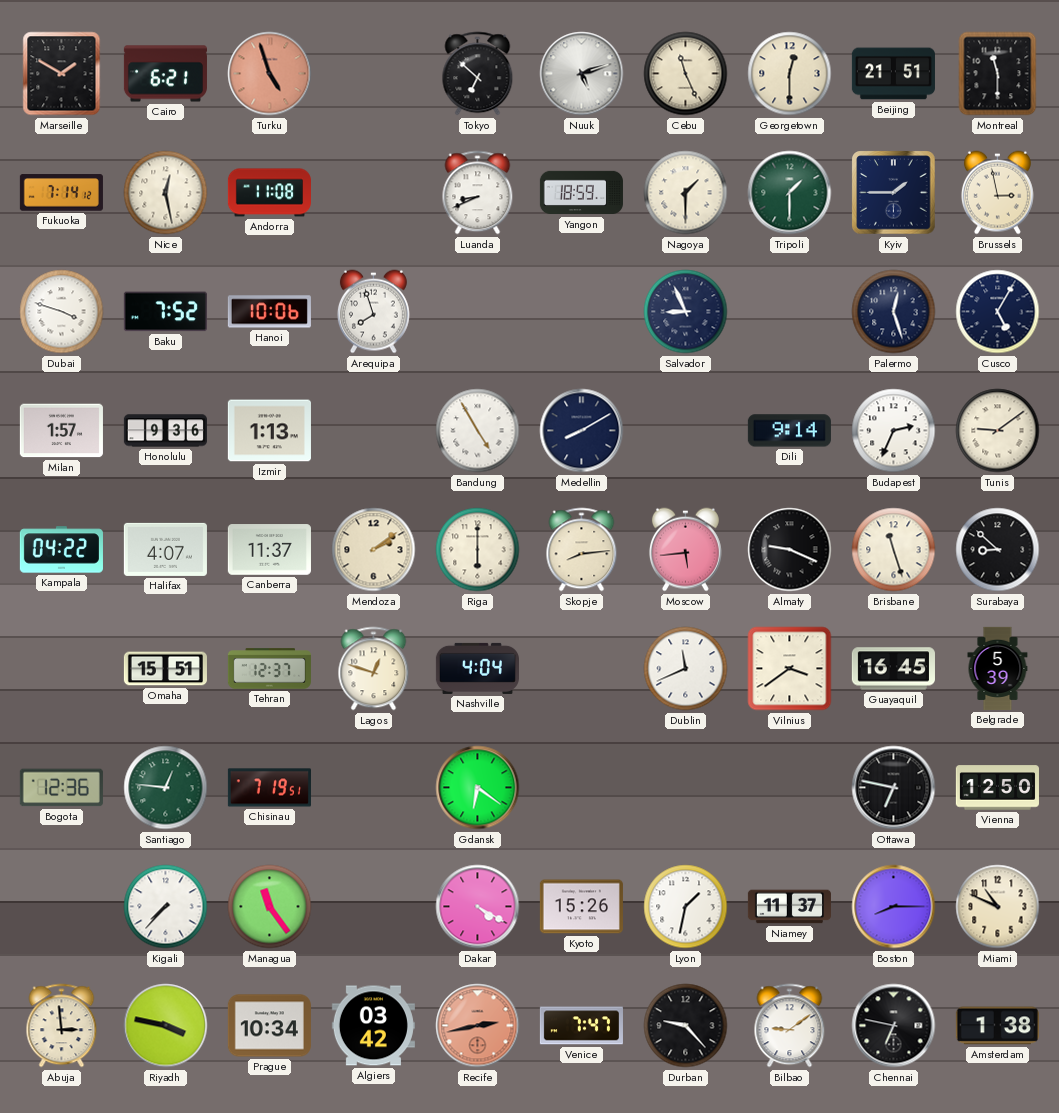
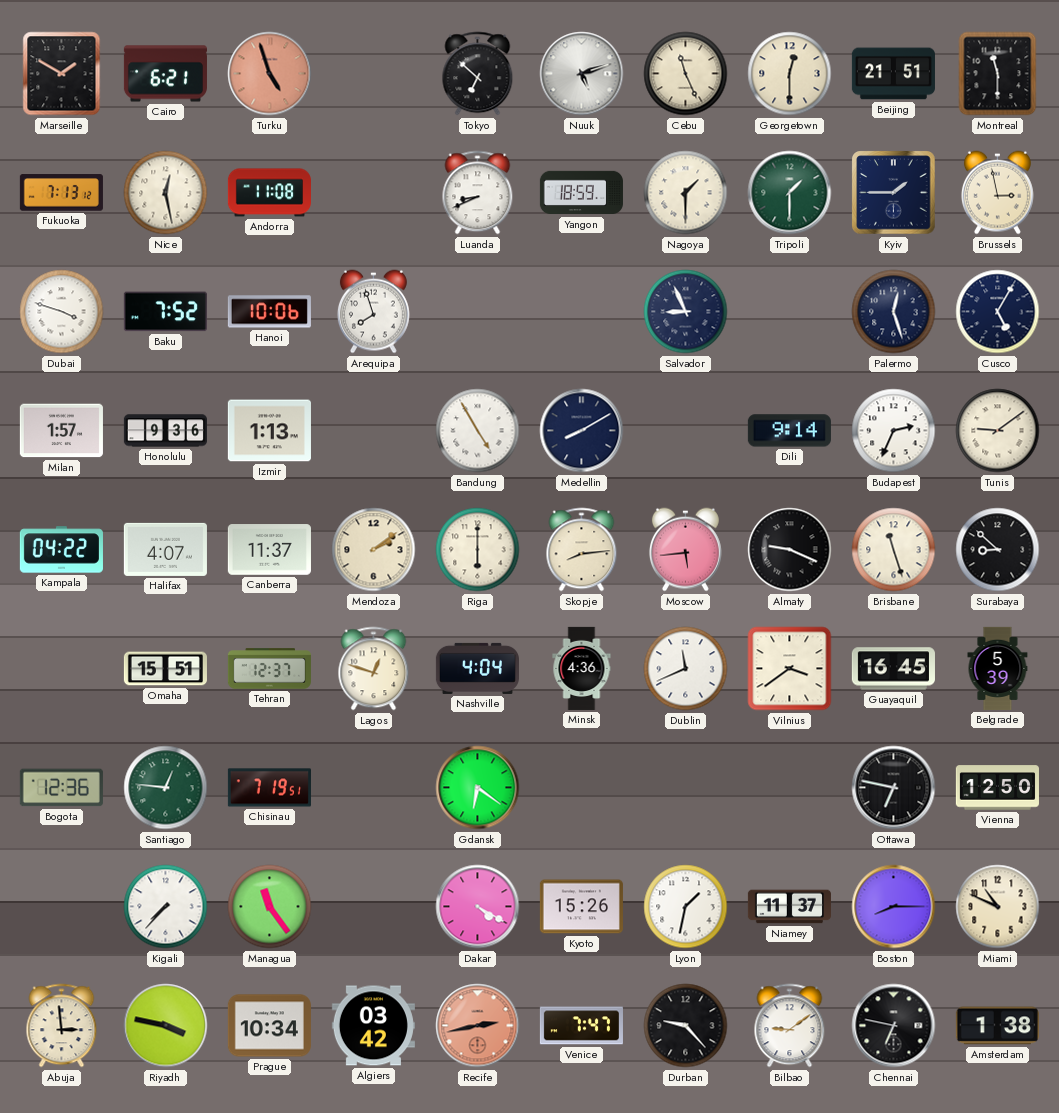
Fukuoka: 7:14 -> 7:13 (61, 193)
Minsk: none -> 4:36 (582, 668)
